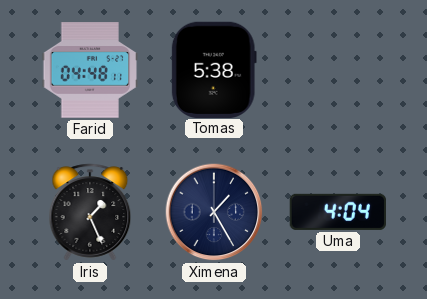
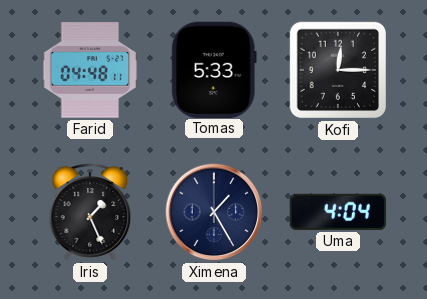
Tomas: 5:38 -> 5:33 (214, 69)
Kofi: none -> 12:15 (338, 70)
